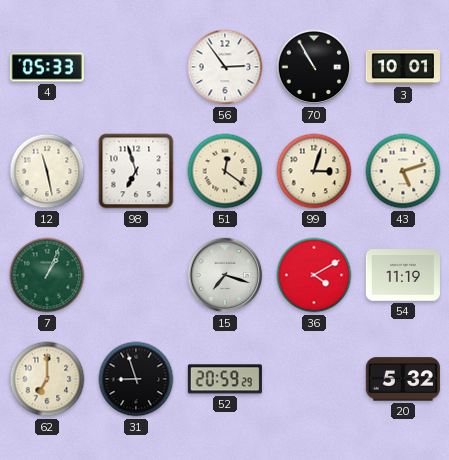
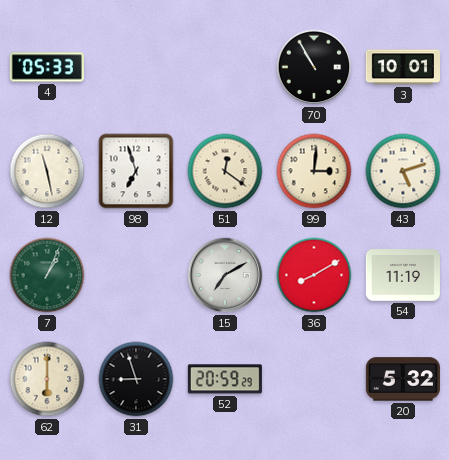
56: 2:54 -> none (225, 67)
99: 3:03 -> 3:01 (314, 171)
15: 7:18 -> 7:10 (225, 275)
36: 4:10 -> 8:10 (314, 275)
62: 7:00 -> 6:00 (47, 379)
